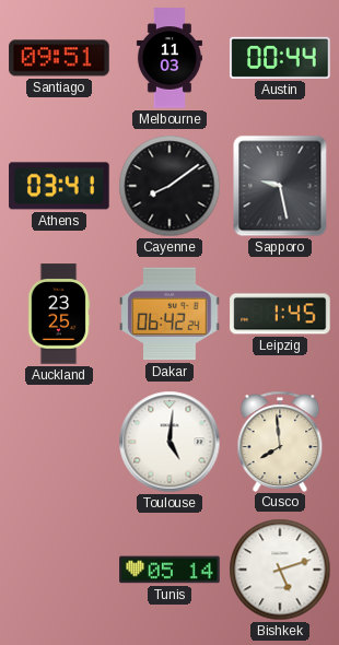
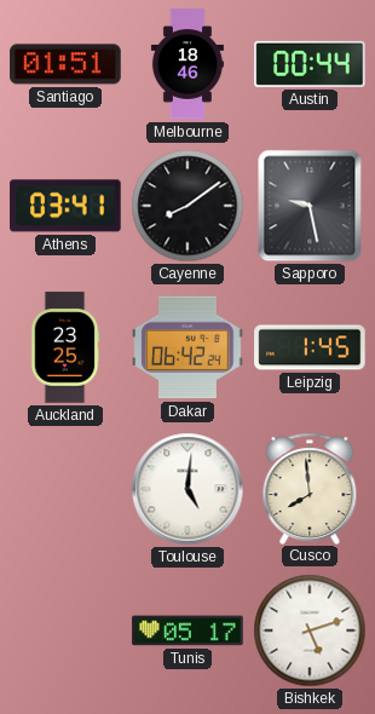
Santiago: 09:51 -> 01:51 (65, 64)
Melbourne: 11:03 -> 18:46 (187, 64)
Tunis: 05:14 -> 05:17 (187, 630)
